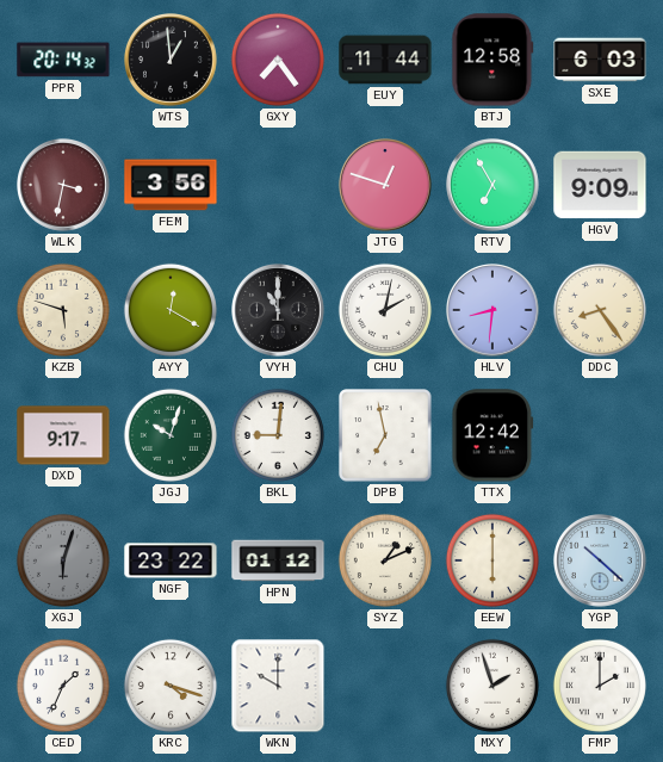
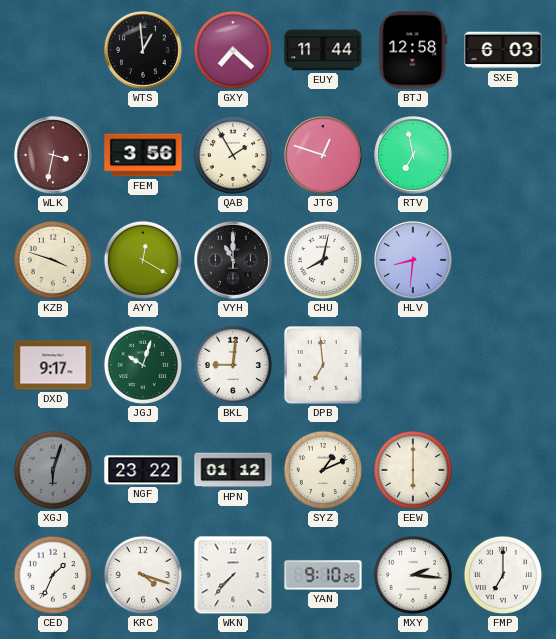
PPR: 20:14 -> none (63, 60)
GXY: 7:24 -> 7:22 (233, 50)
QAB: none -> 1:55 (233, 155)
RTV: 6:55 -> 6:58 (414, 156)
HGV: 9:09 -> none (600, 185)
KZB: 5:48 -> 3:48 (53, 260)
CHU: 2:02 -> 8:02 (323, 260)
DDC: 8:24 -> none (600, 310)
DPB: 6:58 -> 6:59 (323, 365)
TTX: 12:42 -> none (492, 435)
YGP: 10:22 -> none (601, 562)
WKN: 10:00 -> 7:37 (233, 575)
YAN: none -> 9:10 (323, 575)
MXY: 1:57 -> 2:16 (413, 575)
FMP: 2:00 -> 7:00 (503, 575)
